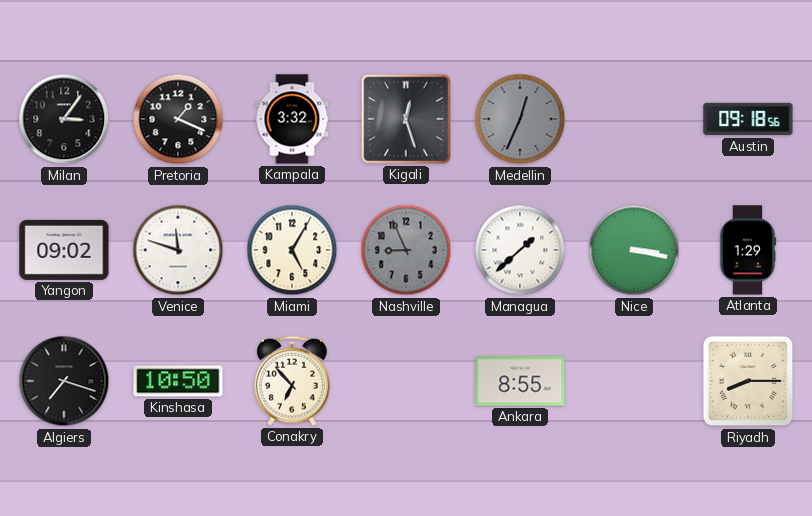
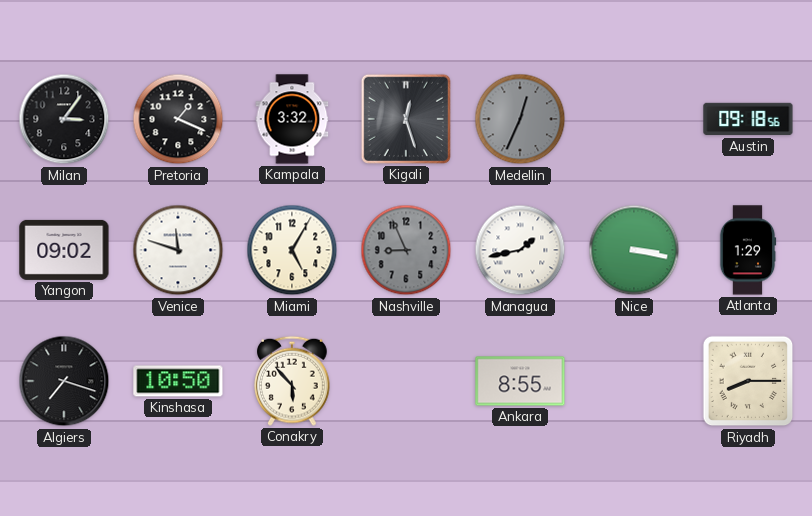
Managua: 1:38 -> 1:43 (520, 250)
Conakry: 6:53 -> 5:53 (293, 381)
